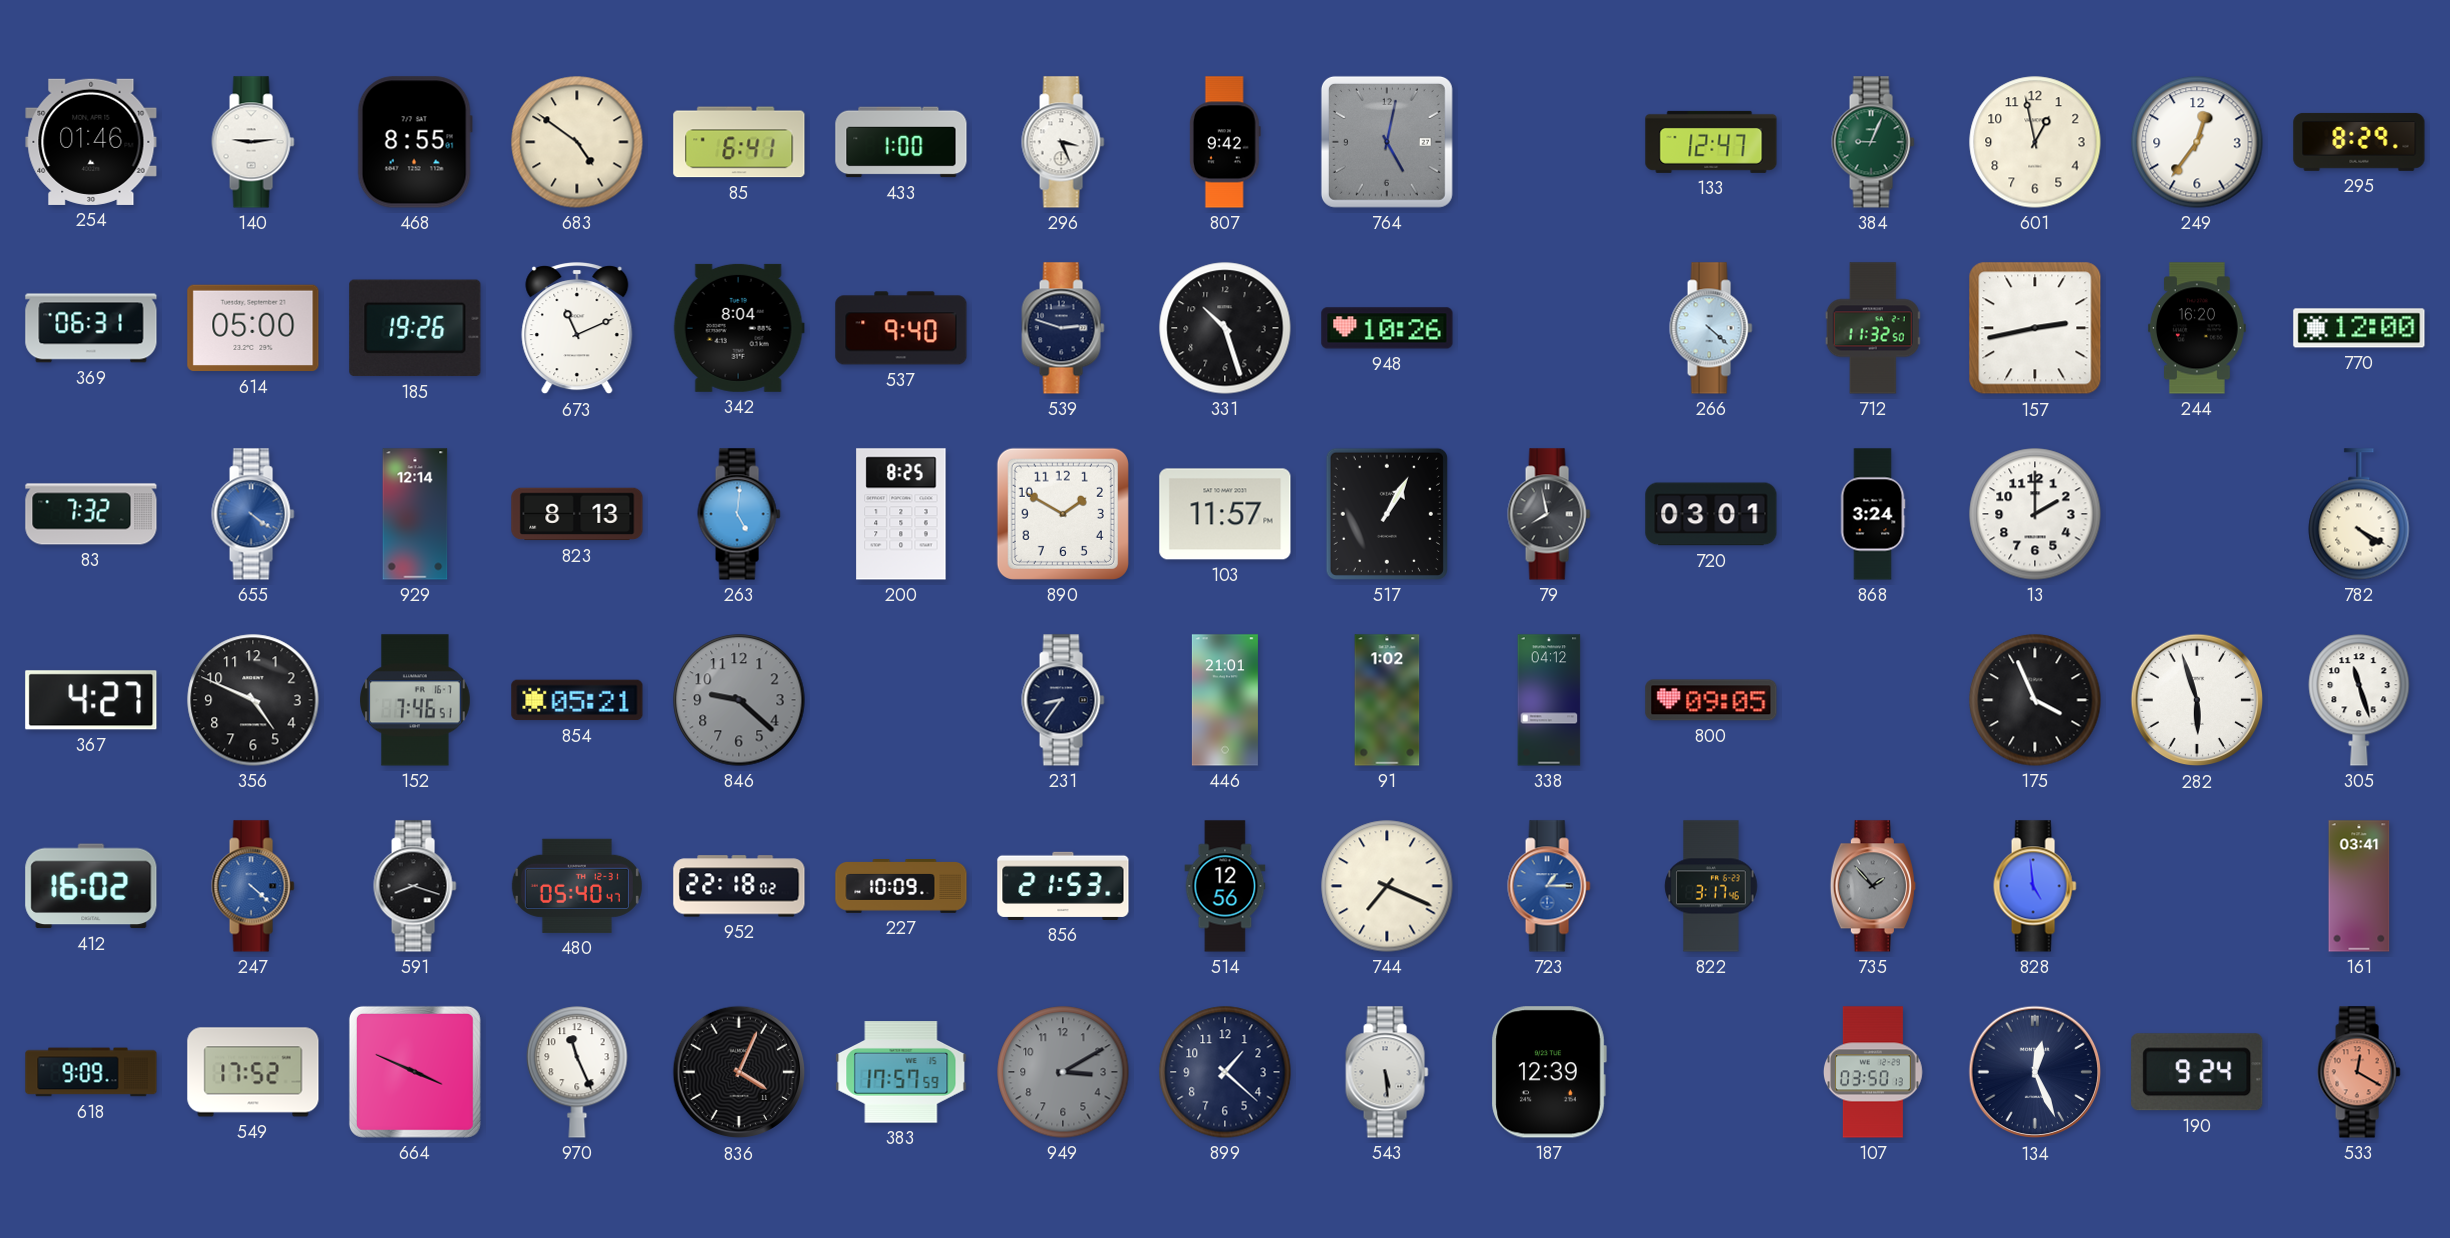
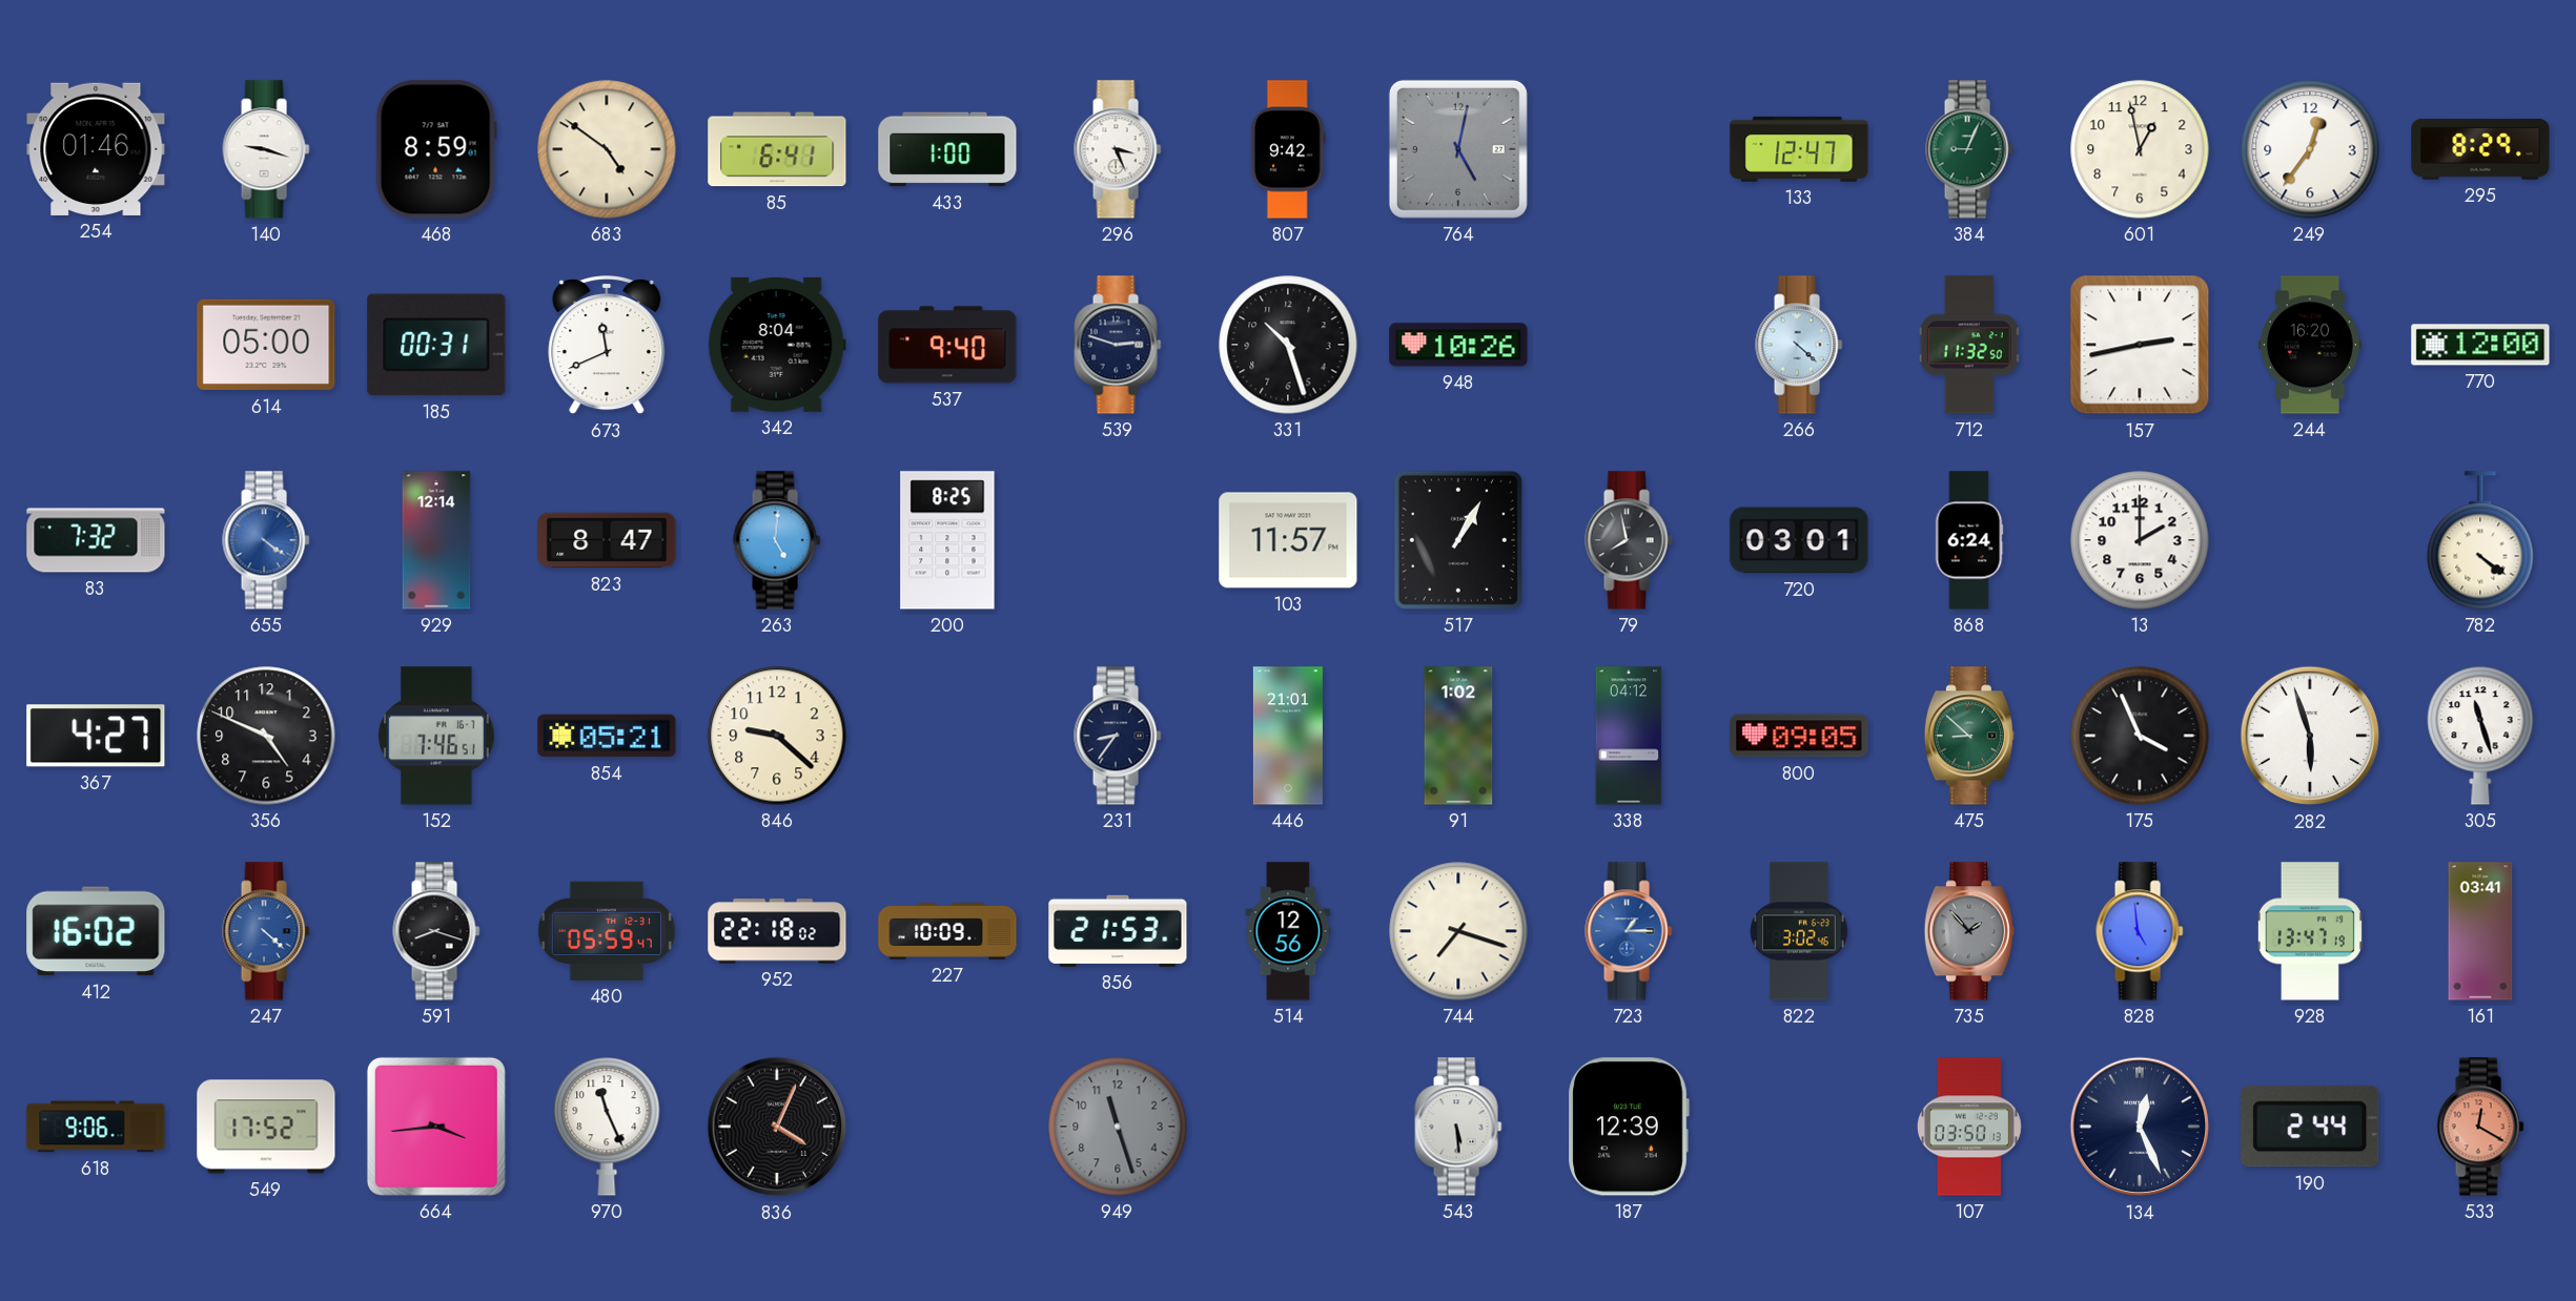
140: 9:14 -> 9:18 (266, 149)
468: 8:55 -> 8:59 (436, 149)
369: 06:31 -> none (91, 328)
185: 19:26 -> 00:31 (436, 345)
673: 11:11 -> 11:41 (607, 346)
823: 8:13 -> 8:47 (607, 540)
890: 1:50 -> none (1063, 514)
868: 3:24 -> 6:24 (1969, 540)
782: 4:20 -> 4:21 (2480, 540)
846 dial: grey -> cream (777, 736)
475: none -> 8:52 (1969, 736)
480: 05:40 -> 05:59 (607, 931)
744: 7:19 -> 7:18 (1458, 931)
822: 3:17 -> 3:02 (1799, 931)
928: none -> 13:47 (2310, 931)
618: 9:09 -> 9:06 (96, 1127)
664: 3:49 -> 3:44 (436, 1127)
383: 17:57 -> none (901, 1072)
949: 3:10 -> 11:27 (1118, 1127)
899: 1:22 -> none (1225, 1072)
190: 9:24 -> 2:44 (2310, 1127)
